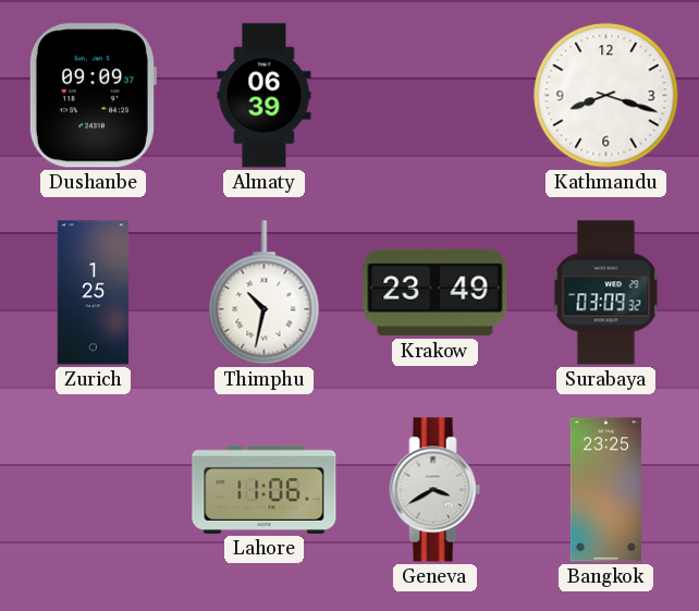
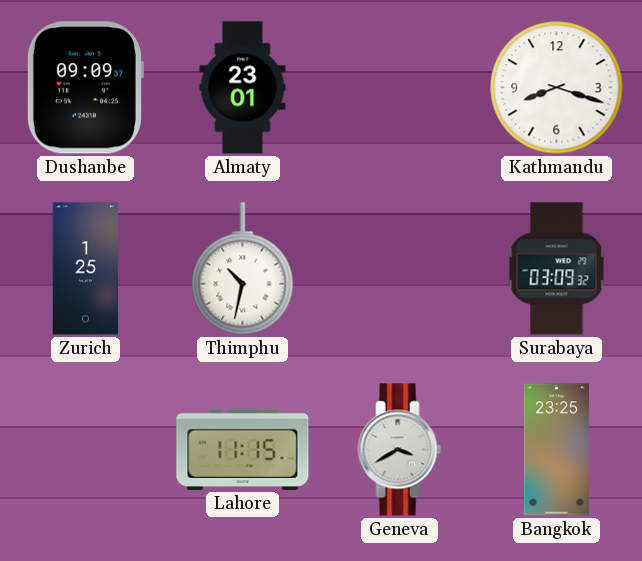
Almaty: 06:39 -> 23:01 (243, 88)
Krakow: 23:49 -> none (436, 293)
Lahore: 11:06 -> 11:15 (243, 449)
